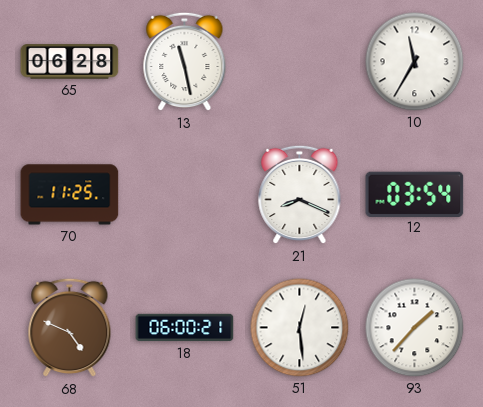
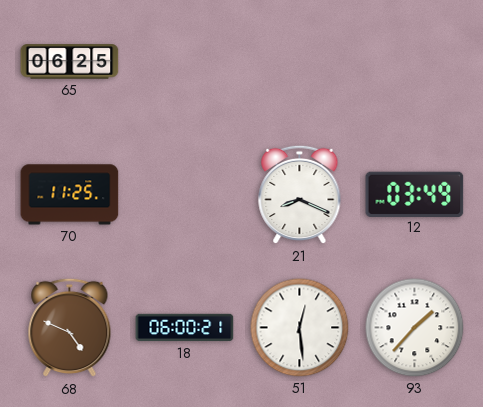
65: 06:28 -> 06:25 (70, 62)
13: 11:28 -> none (185, 62)
10: 11:35 -> none (415, 62)
12: 03:54 -> 03:49 (415, 194)
